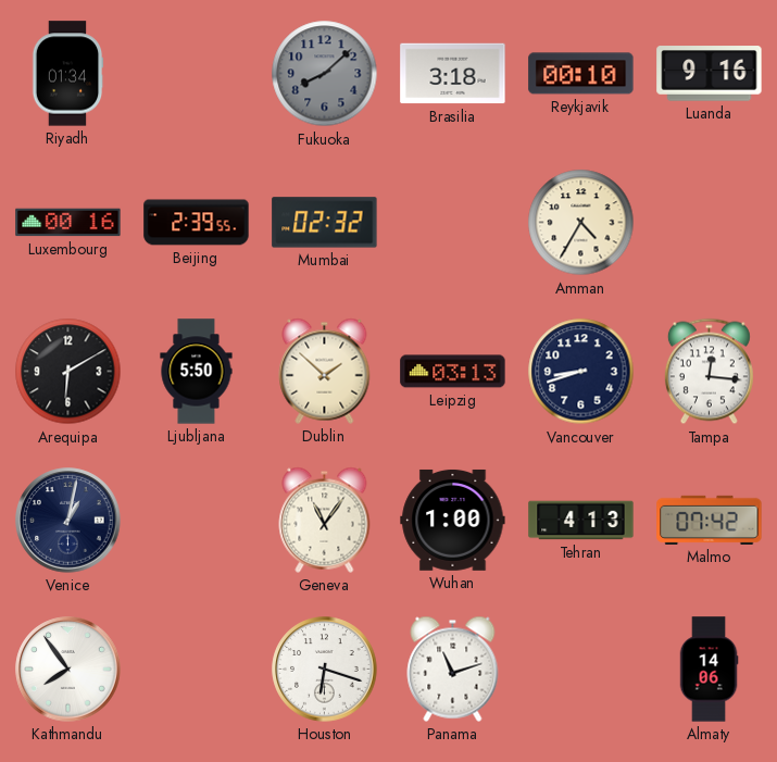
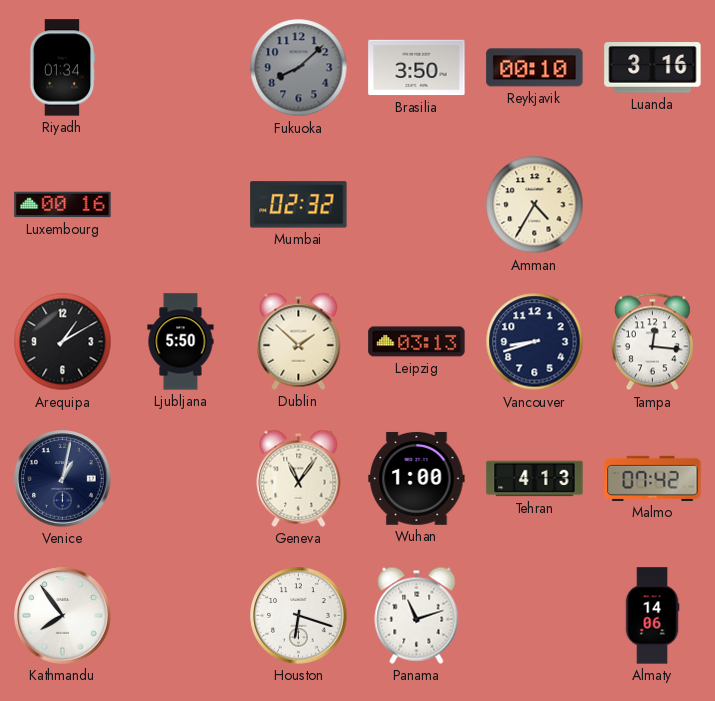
Brasilia: 3:18 -> 3:50 (417, 68)
Luanda: 9:16 -> 3:16 (653, 68)
Beijing: 2:39 -> none (197, 223)
Arequipa: 6:10 -> 1:10 (63, 342)
